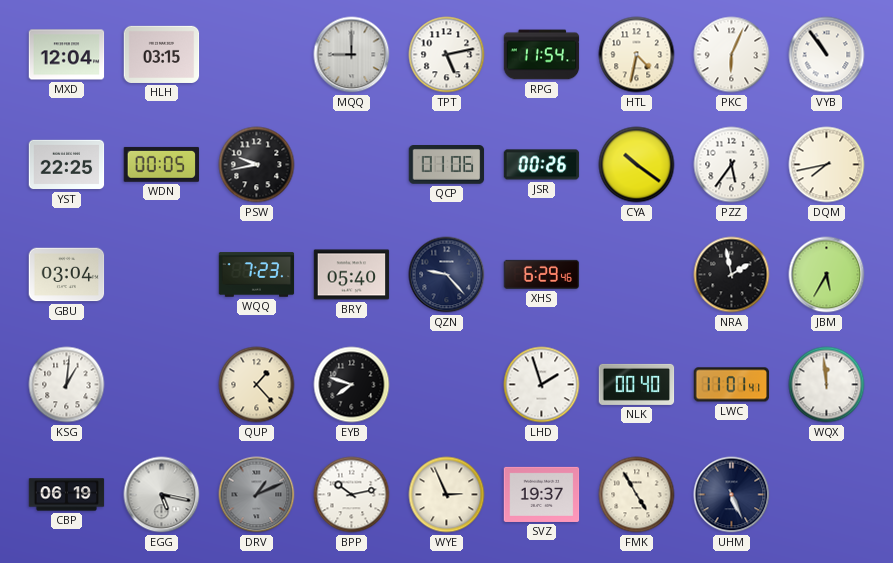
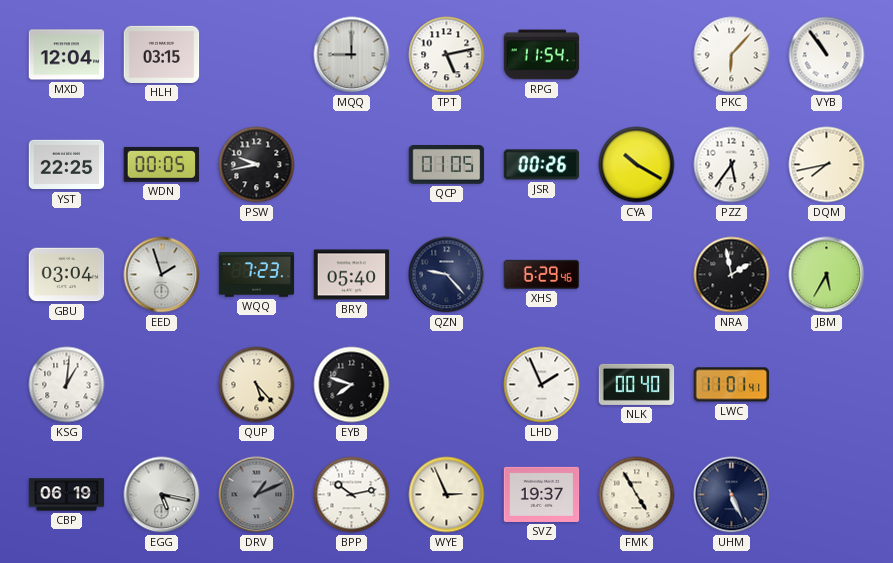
HTL: 4:32 -> none (637, 55)
PKC: 6:04 -> 6:07 (732, 55)
QCP: 01:06 -> 01:05 (447, 165)
CYA: 10:21 -> 10:20 (637, 165)
EED: none -> 1:57 (162, 275)
QUP: 1:23 -> 5:23 (257, 385)
LHD: 1:57 -> 1:56 (542, 385)
WQX: 11:59 -> none (827, 385)
